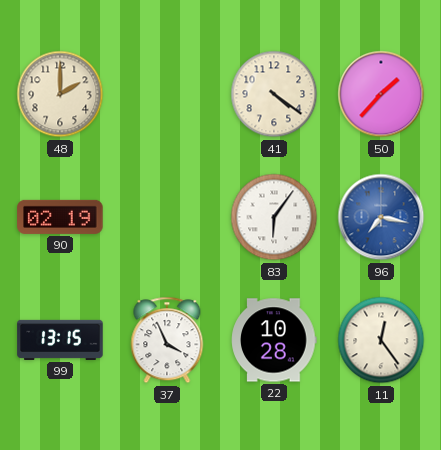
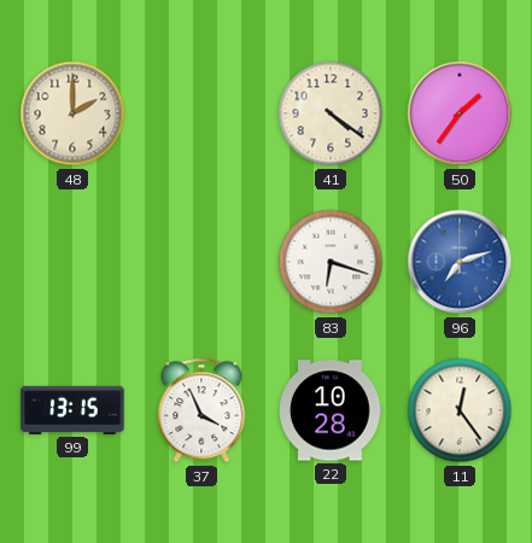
50: 1:37 -> 1:36 (460, 113)
90: 02:19 -> none (60, 217)
83: 6:06 -> 6:18 (331, 262)
96: 7:17 -> 7:12 (460, 262)
